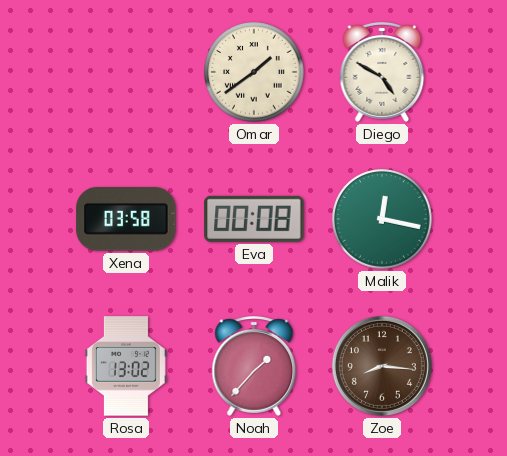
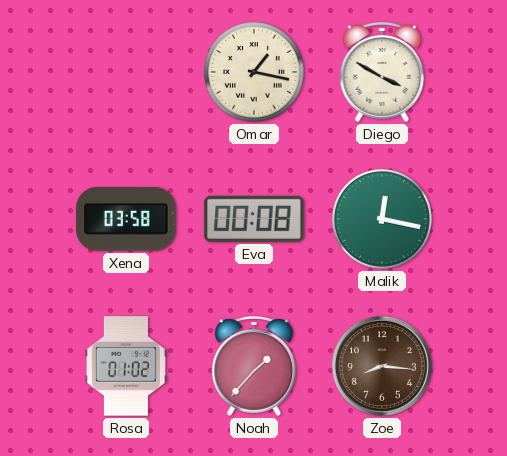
Omar: 1:39 -> 1:17 (254, 72)
Diego: 4:50 -> 3:50 (382, 73)
Rosa: 13:02 -> 01:02 (126, 366)
